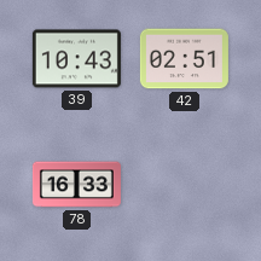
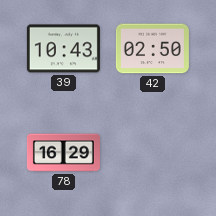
42: 02:51 -> 02:50 (152, 49)
78: 16:33 -> 16:29 (63, 153)
